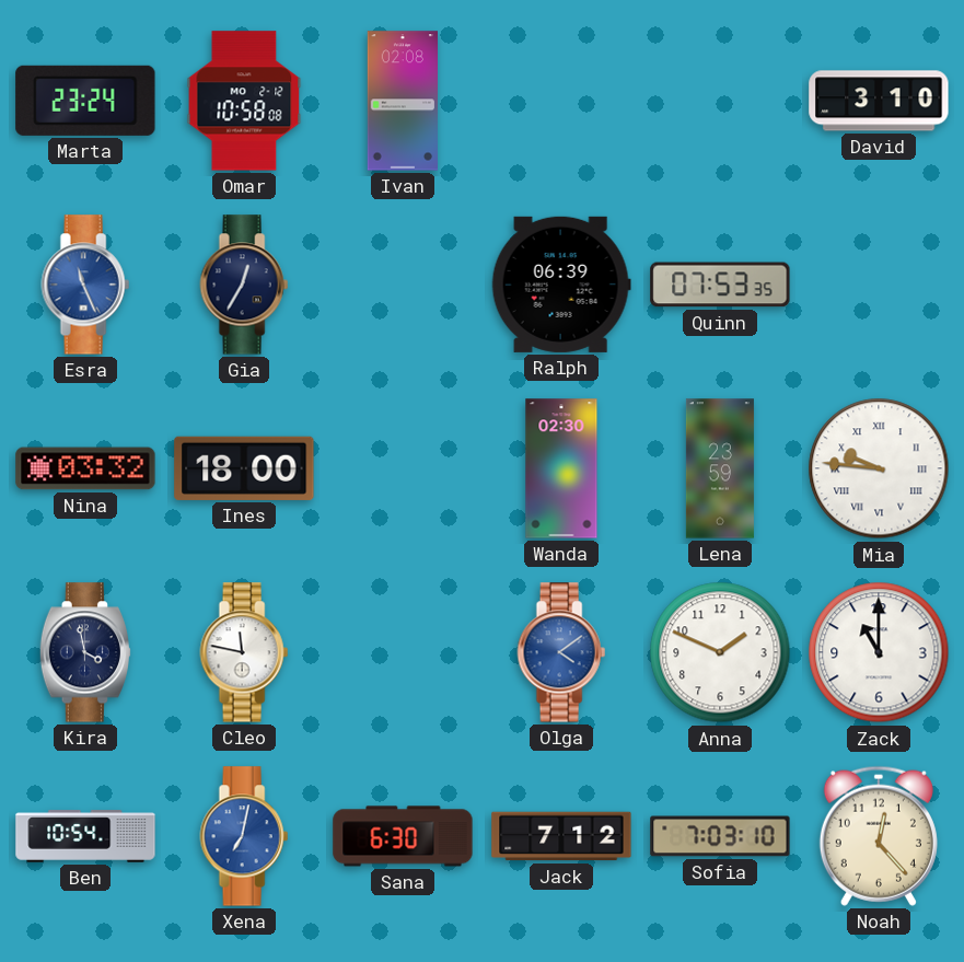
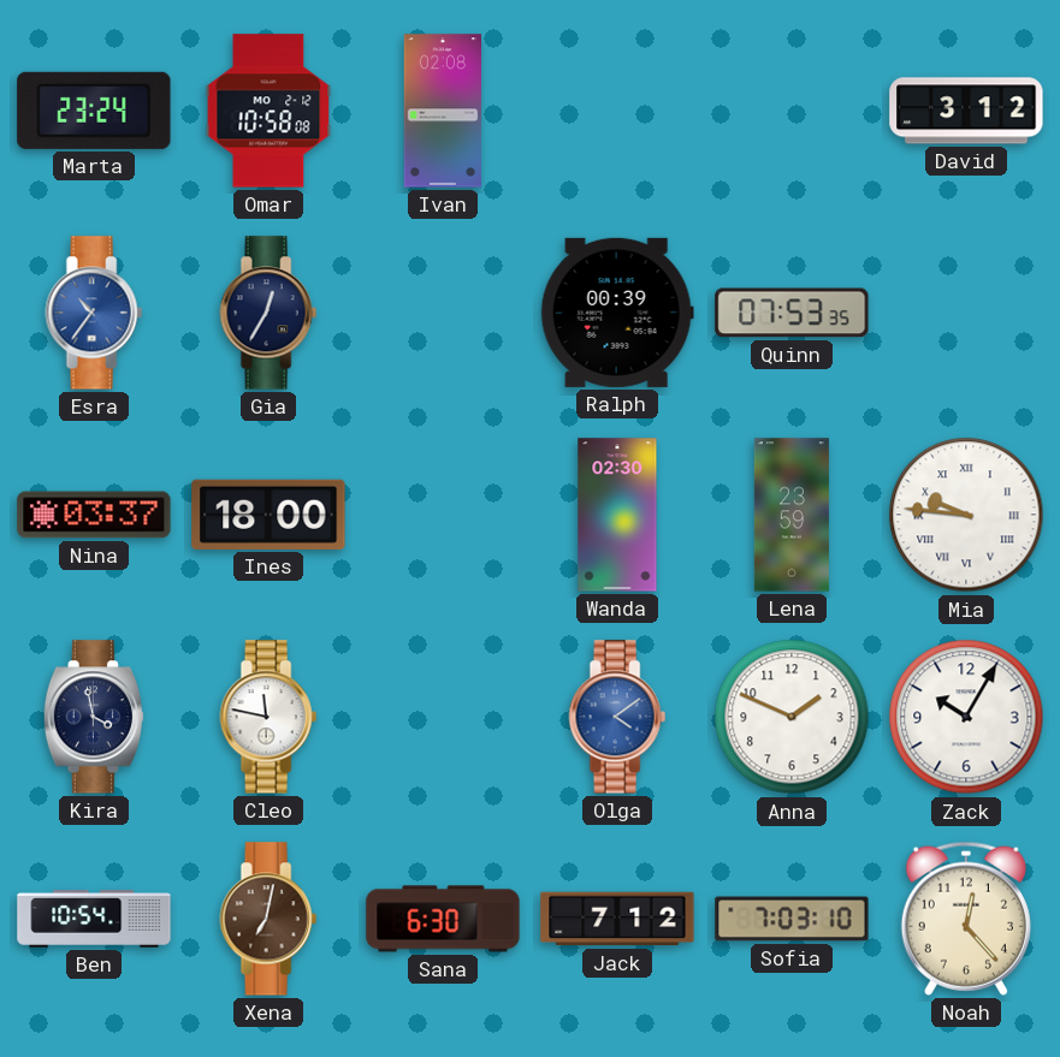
David: 3:10 -> 3:12 (966, 111)
Esra: 11:26 -> 10:36 (94, 313)
Ralph: 06:39 -> 00:39 (617, 313)
Nina: 03:32 -> 03:37 (94, 515)
Zack: 11:00 -> 10:05 (966, 717)
Xena dial: blue -> brown (268, 919)
